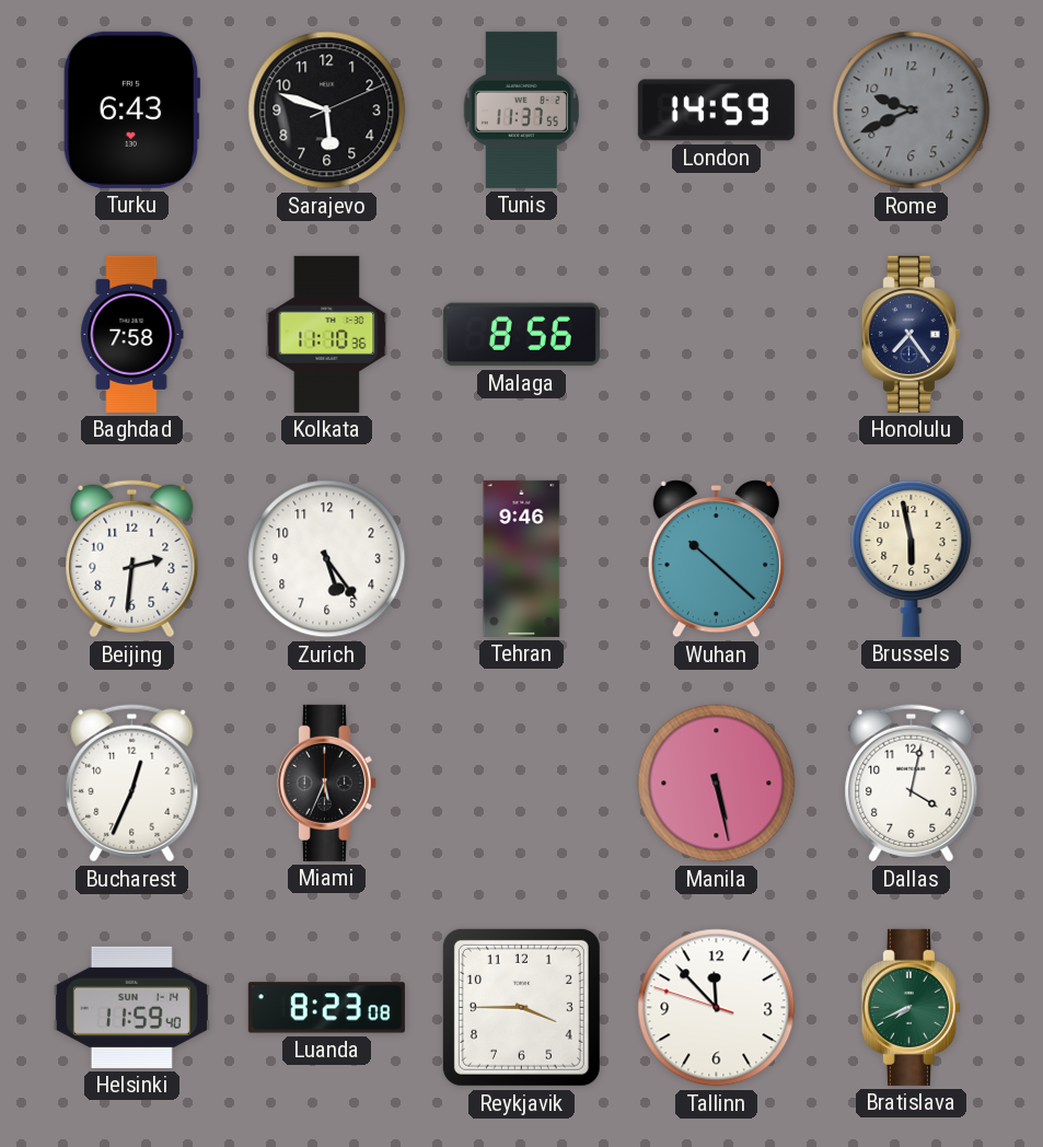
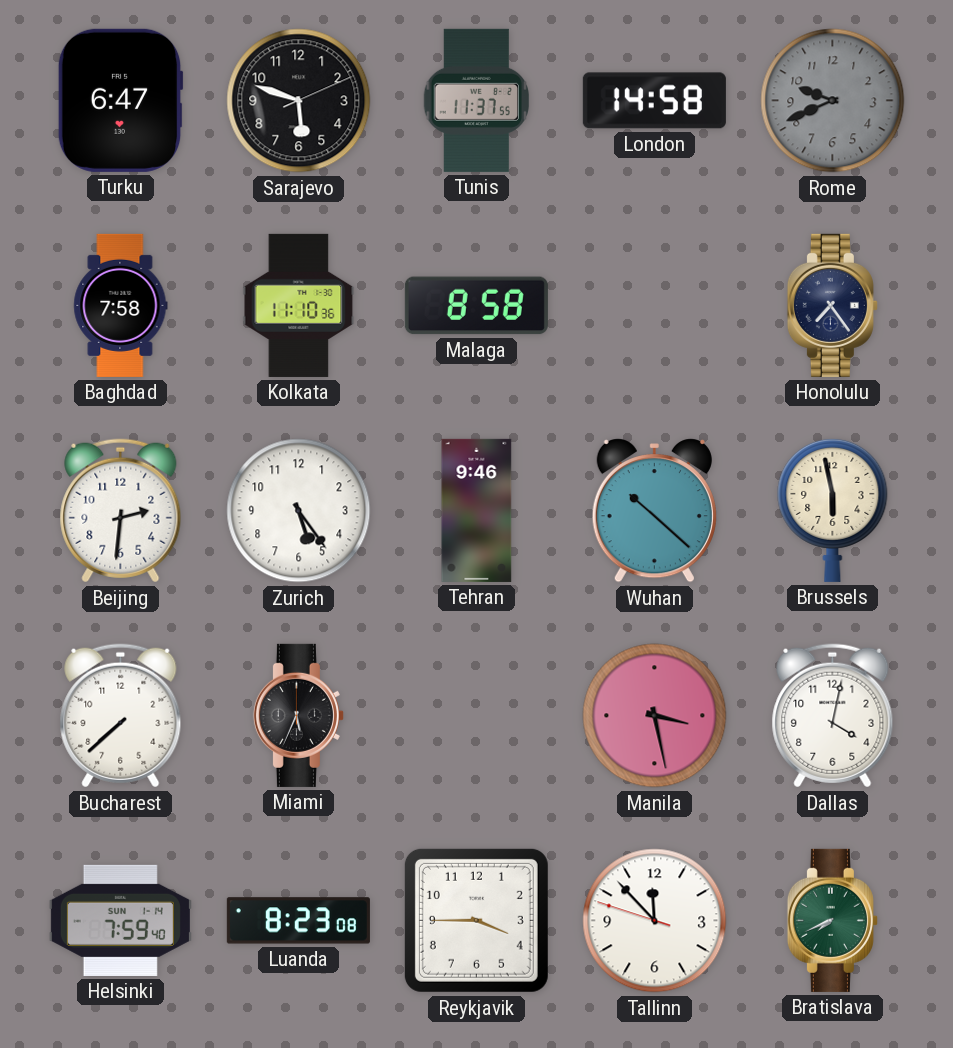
Turku: 6:43 -> 6:47 (120, 100)
London: 14:59 -> 14:58 (654, 101)
Malaga: 8:56 -> 8:58 (476, 306)
Bucharest: 12:34 -> 7:38 (121, 716)
Manila: 5:28 -> 3:28 (655, 716)
Helsinki: 11:59 -> 7:59 (120, 920)
